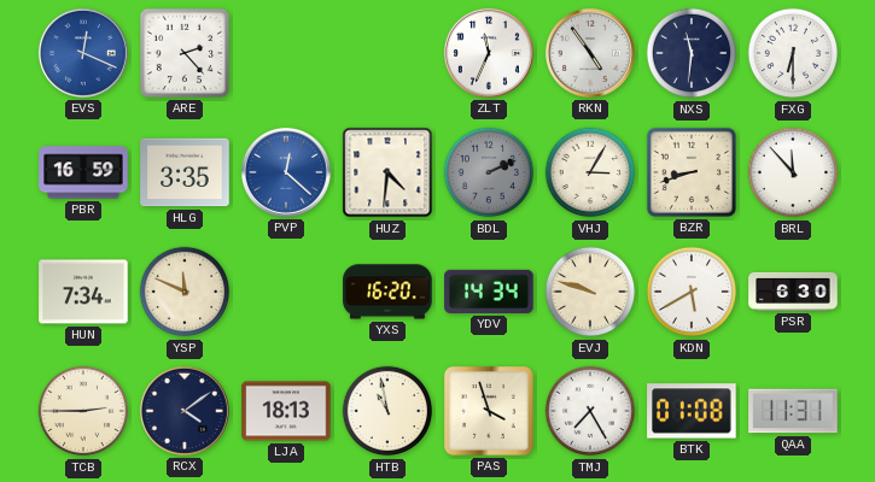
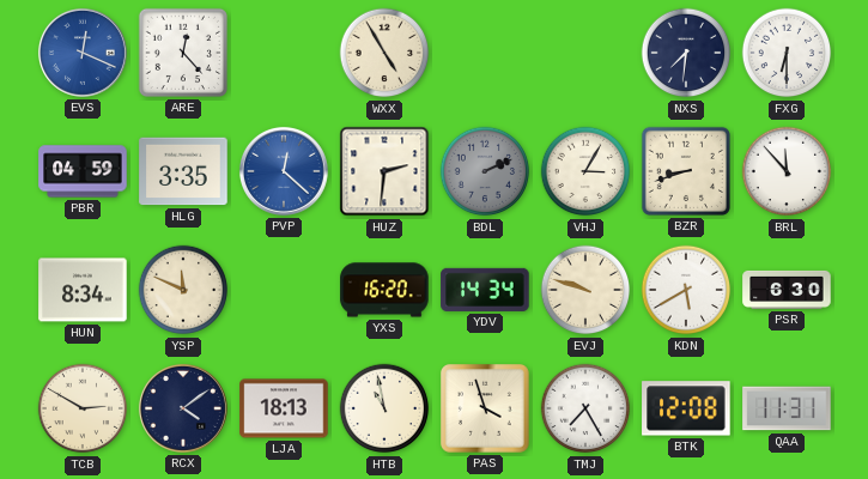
ARE: 2:23 -> 12:23 (183, 53)
WXX: none -> 4:55 (384, 53)
ZLT: 11:34 -> none (489, 53)
RKN: 4:54 -> none (590, 53)
NXS: 11:31 -> 7:31 (686, 53)
PBR: 16:59 -> 04:59 (83, 171)
HUZ: 4:31 -> 2:31 (384, 171)
HUN: 7:34 -> 8:34 (83, 290)
TCB: 2:45 -> 2:50 (83, 408)
BTK: 01:08 -> 12:08 (686, 408)
